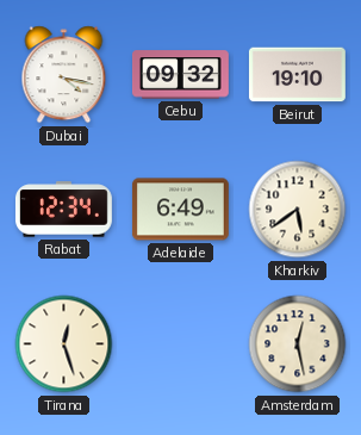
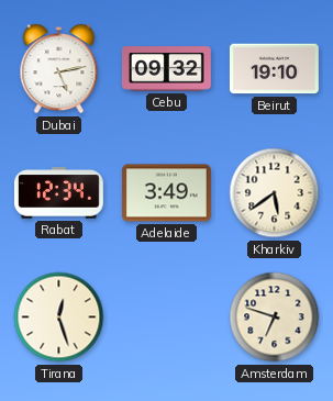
Dubai: 4:17 -> 5:13 (59, 69)
Adelaide: 6:49 -> 3:49 (166, 193)
Amsterdam: 12:28 -> 6:48 (275, 318)
